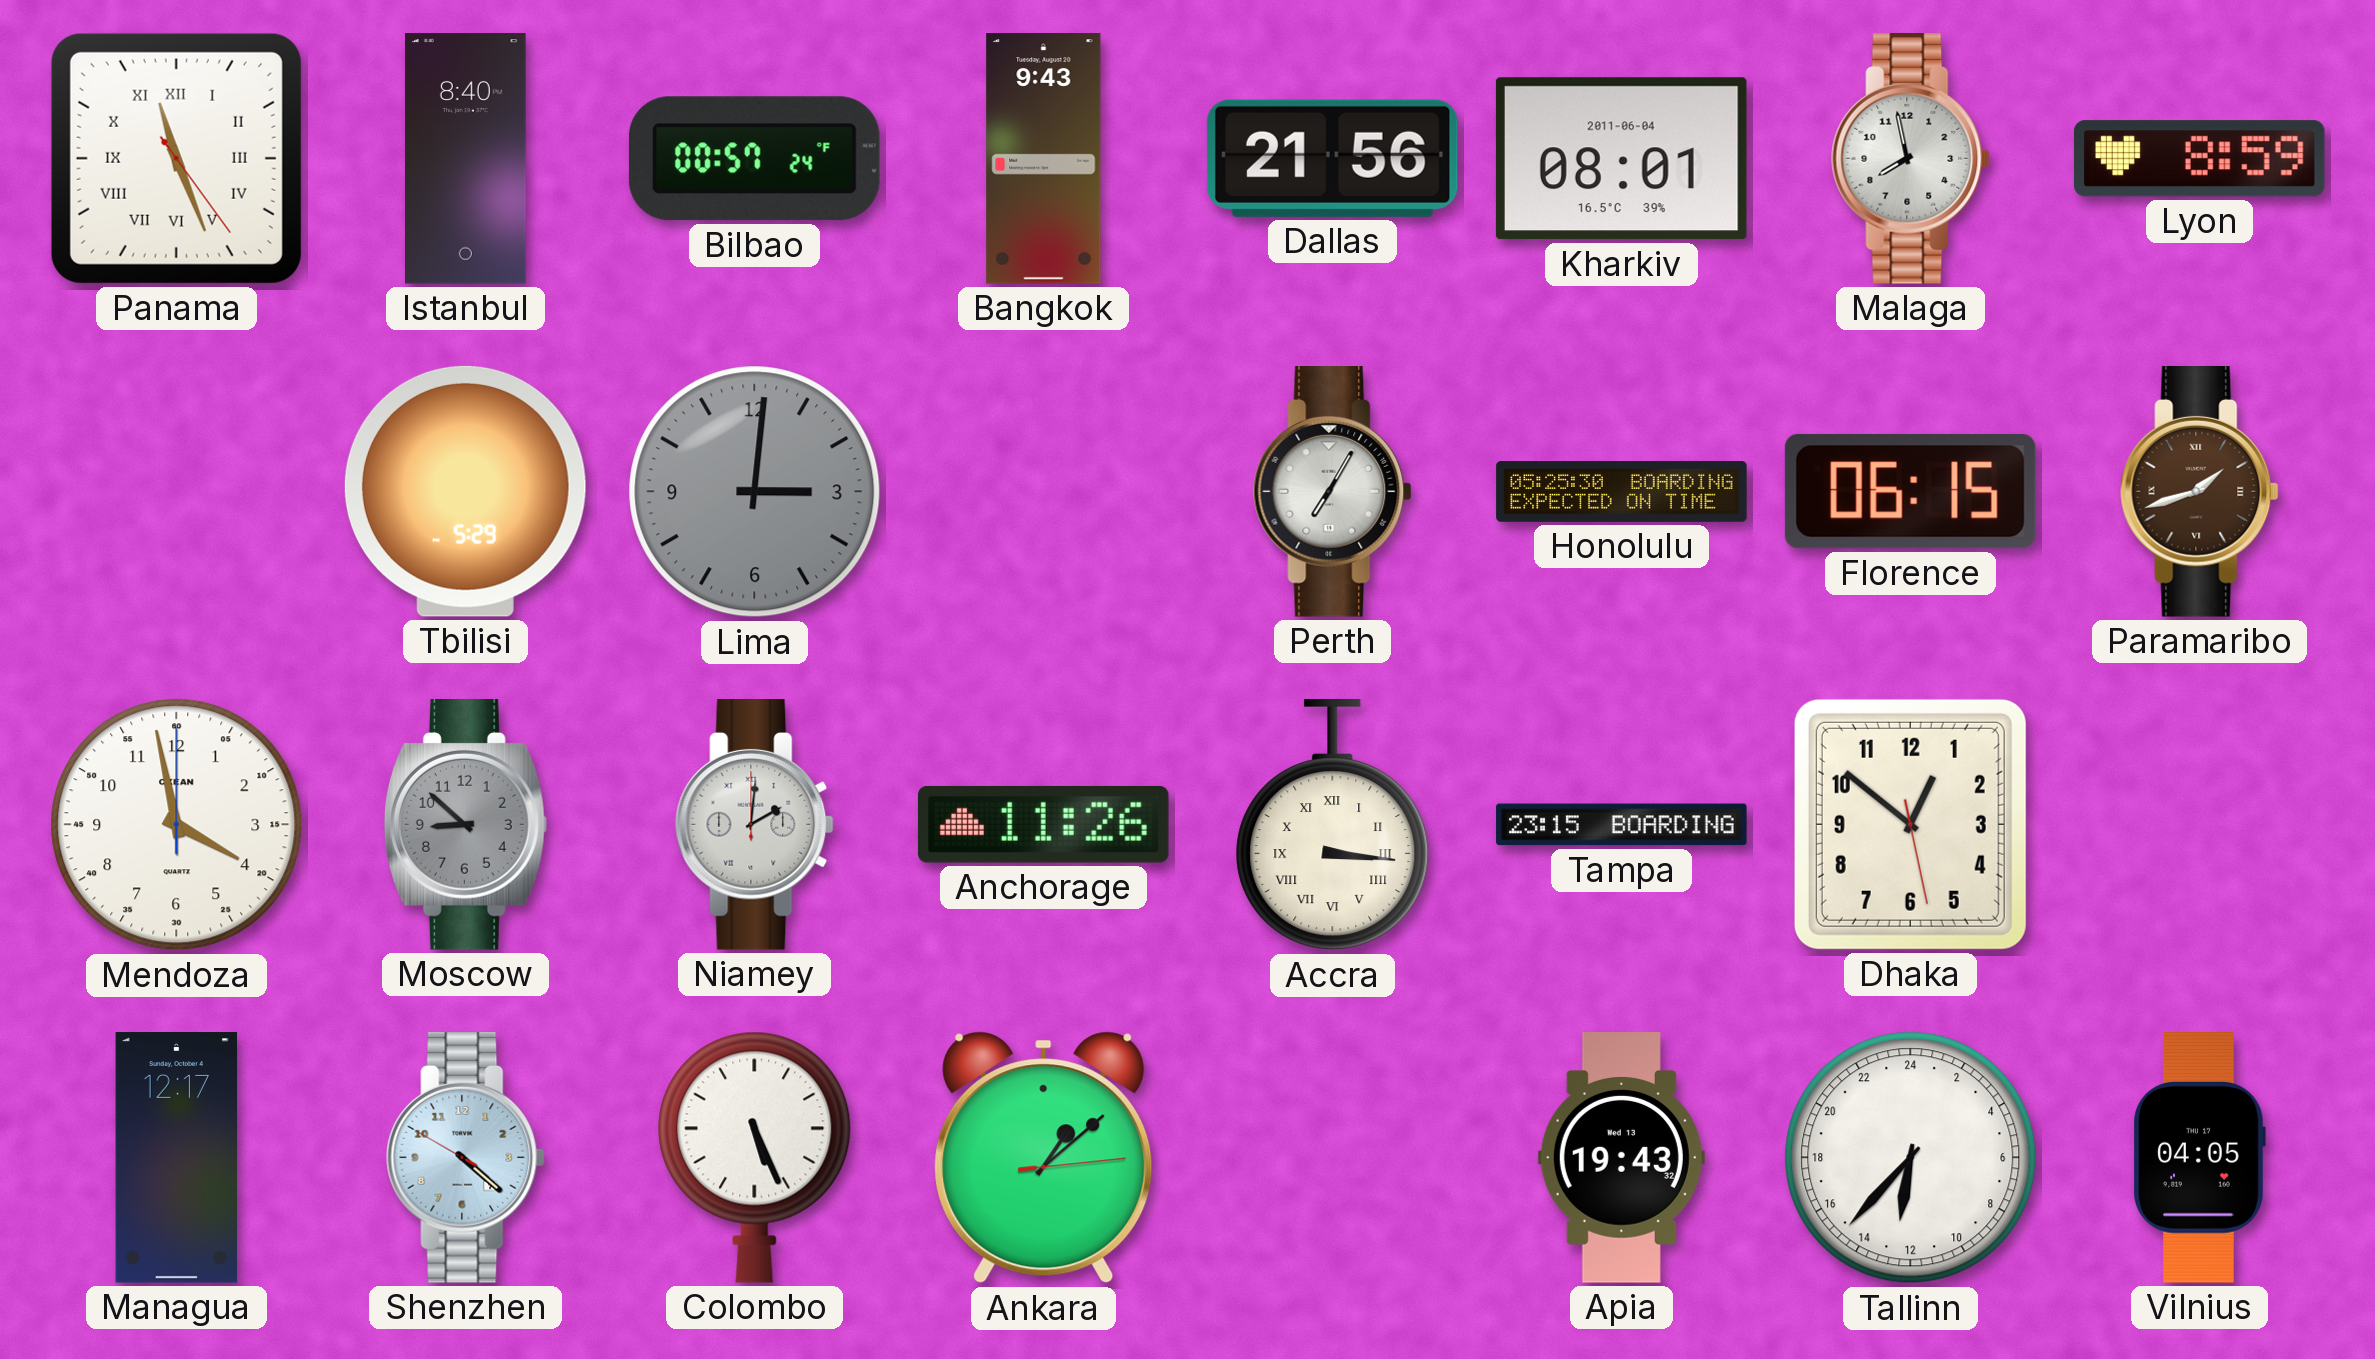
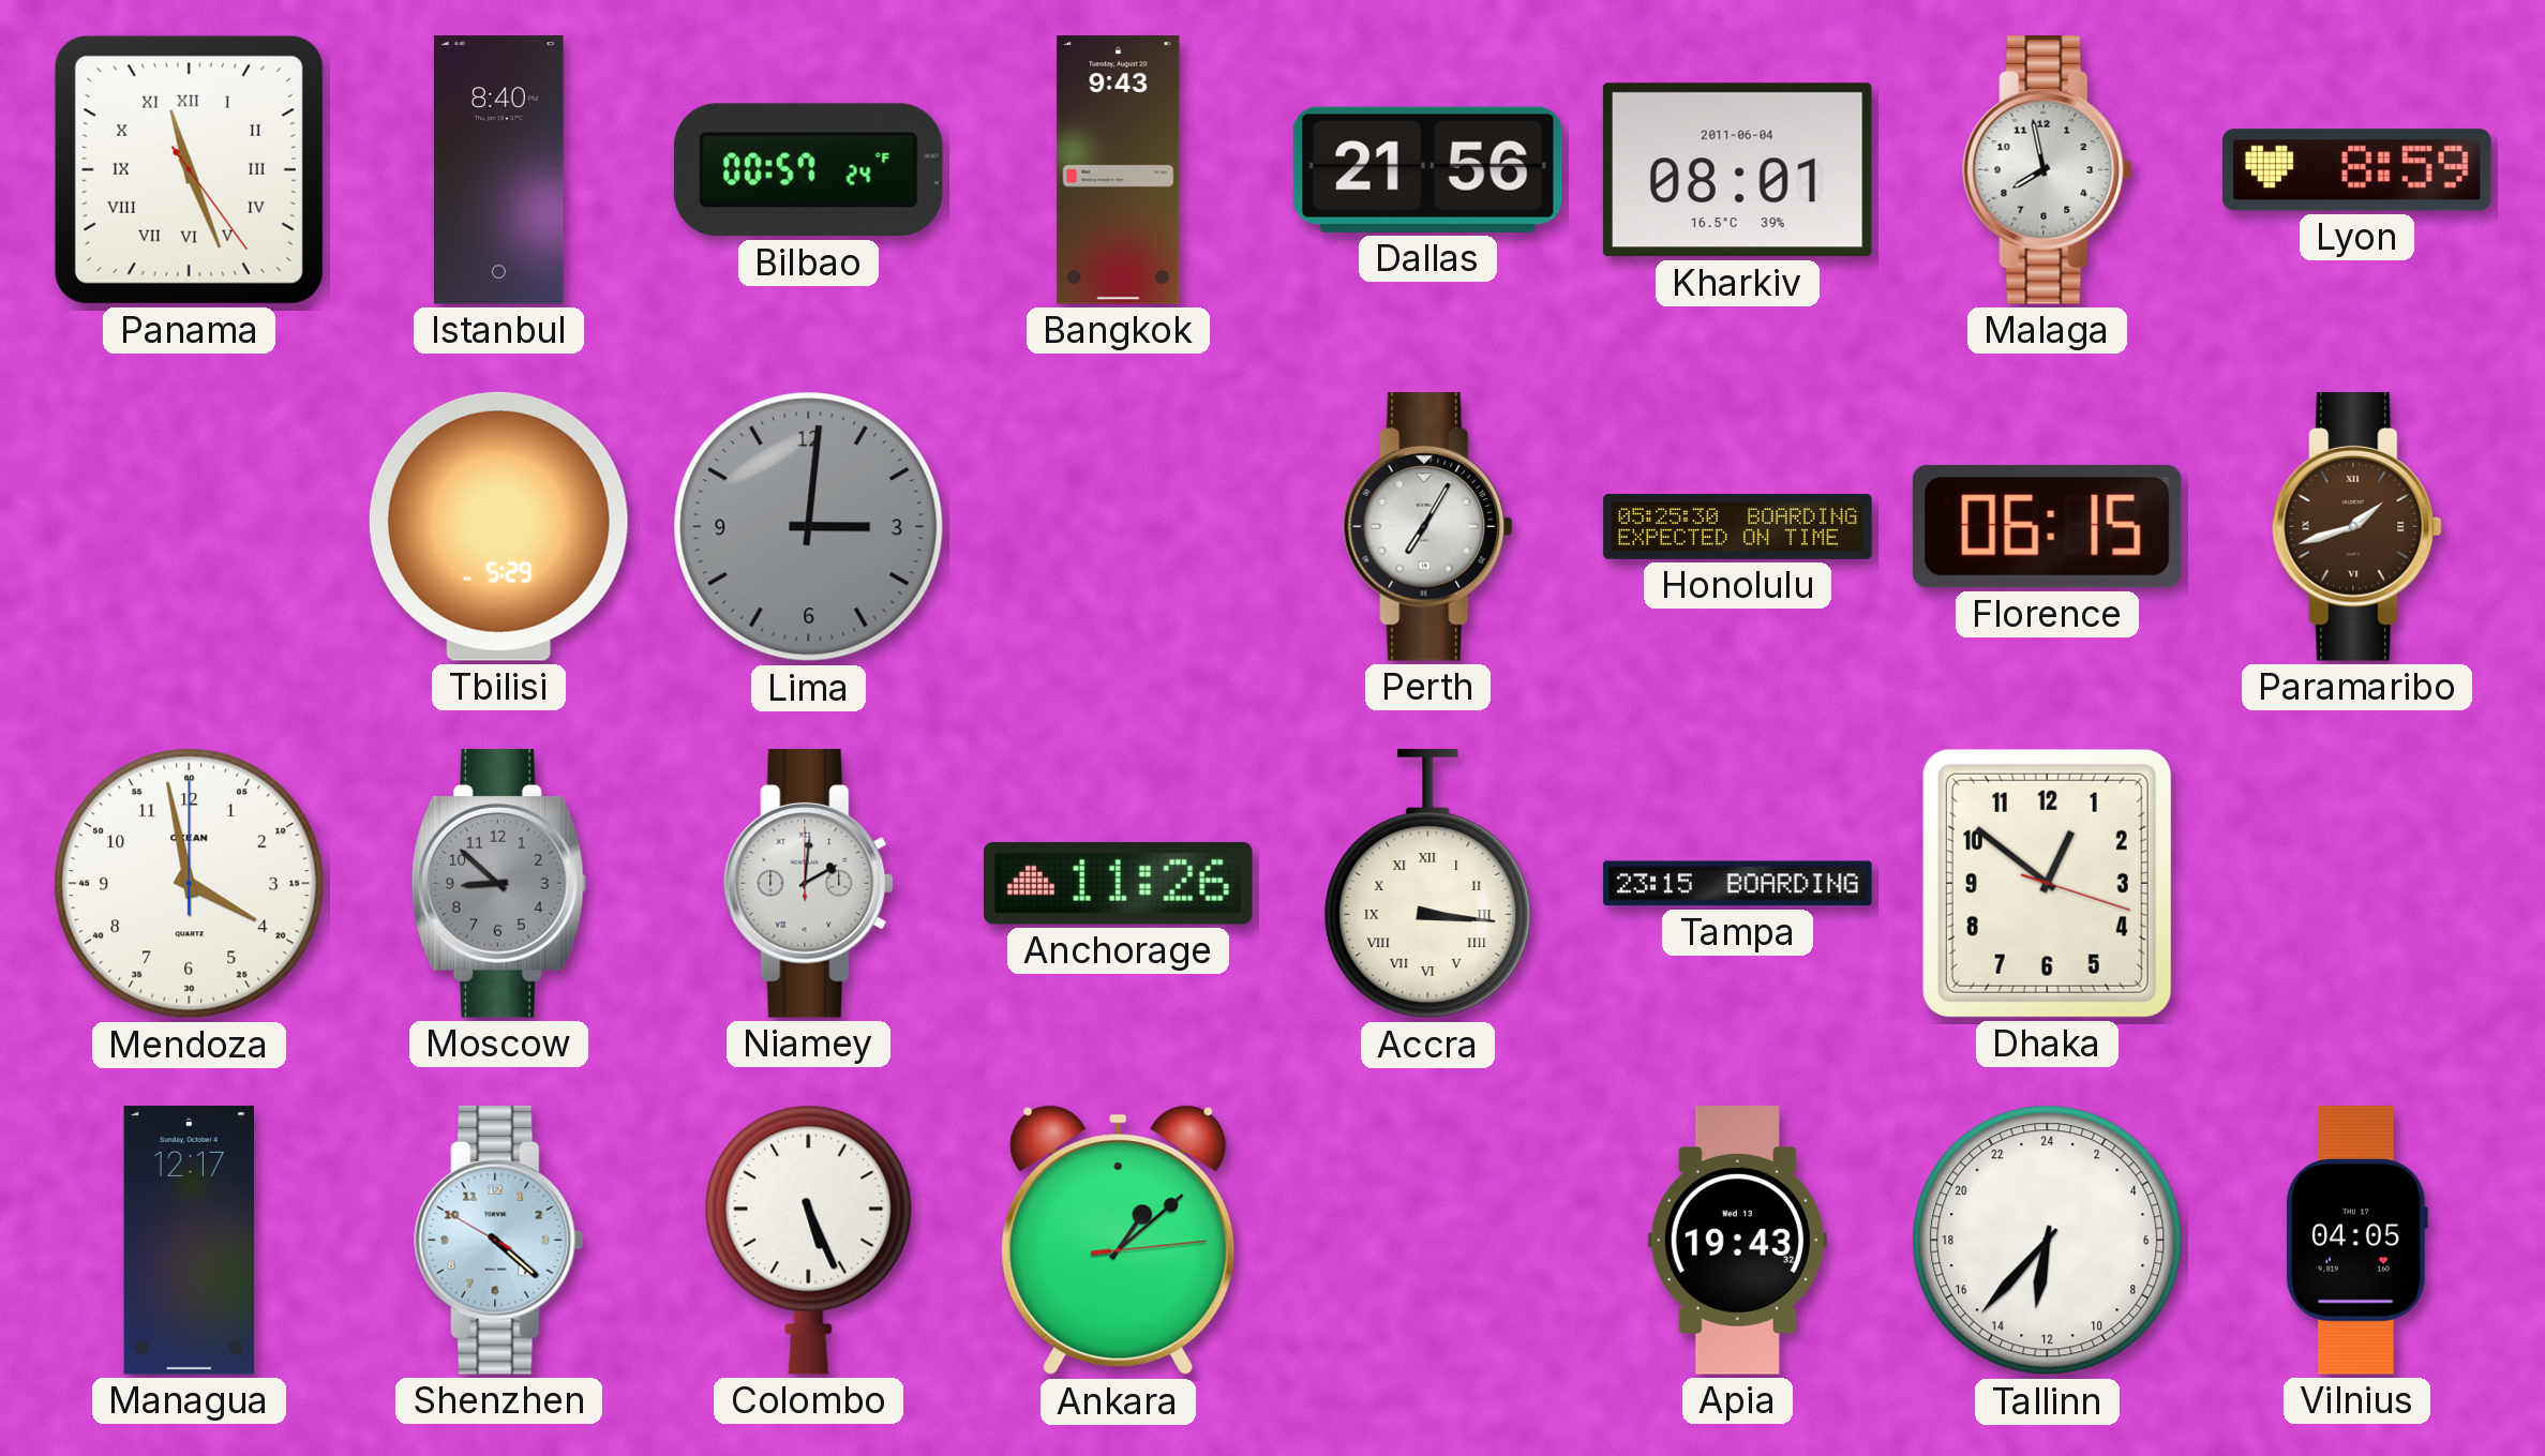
Dhaka: 12:51:28 -> 12:51:18 (2047, 883)
